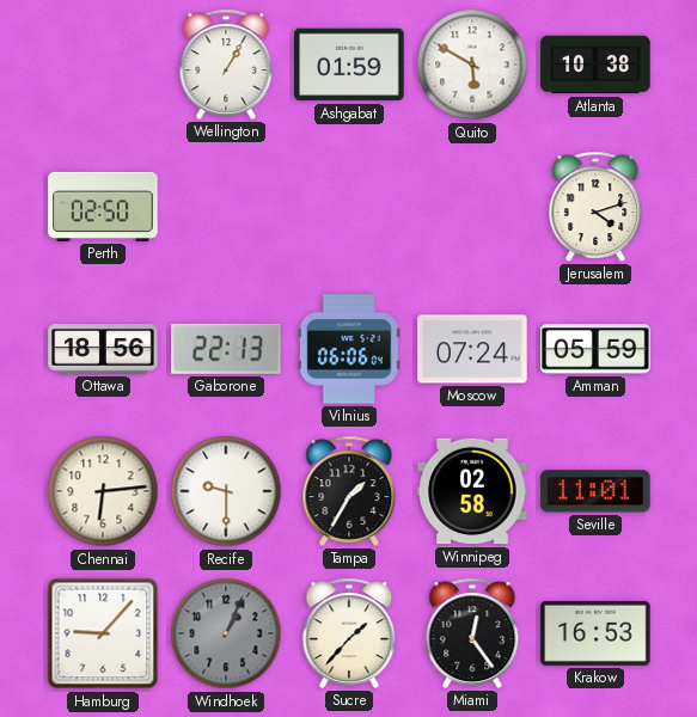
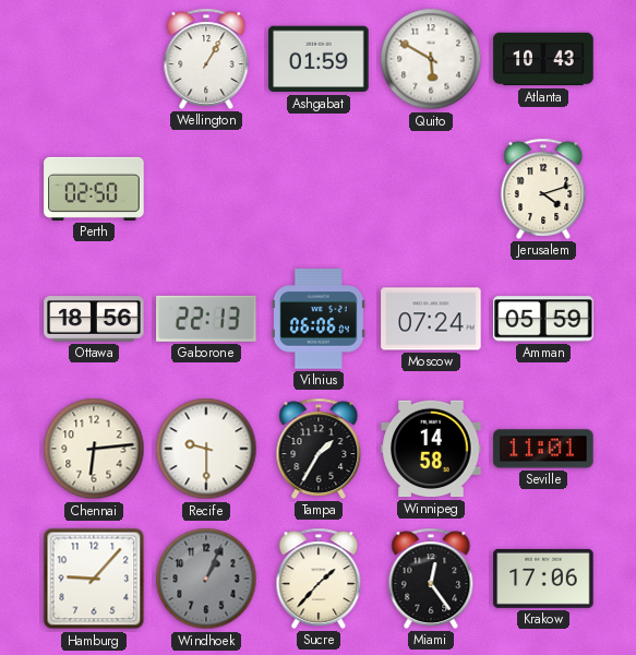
Atlanta: 10:38 -> 10:43 (543, 59)
Winnipeg: 02:58 -> 14:58 (431, 449)
Krakow: 16:53 -> 17:06 (543, 579)
